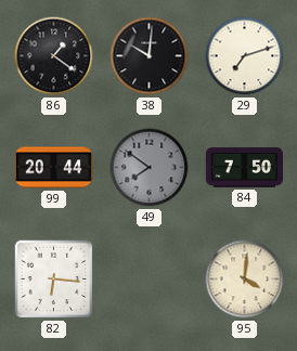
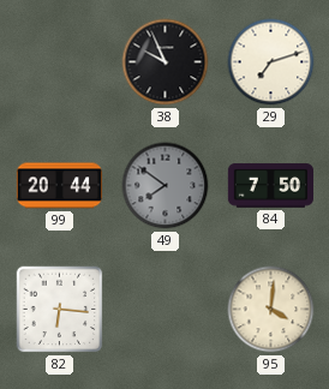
86: 1:21 -> none (54, 56)
38: 10:01 -> 9:56 (166, 62)
